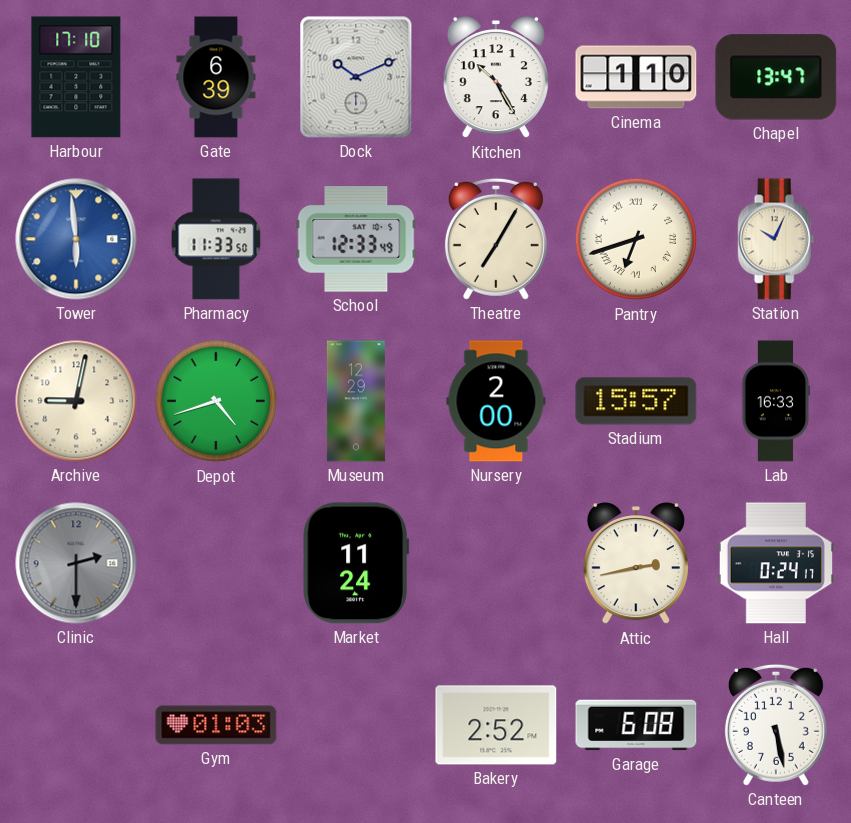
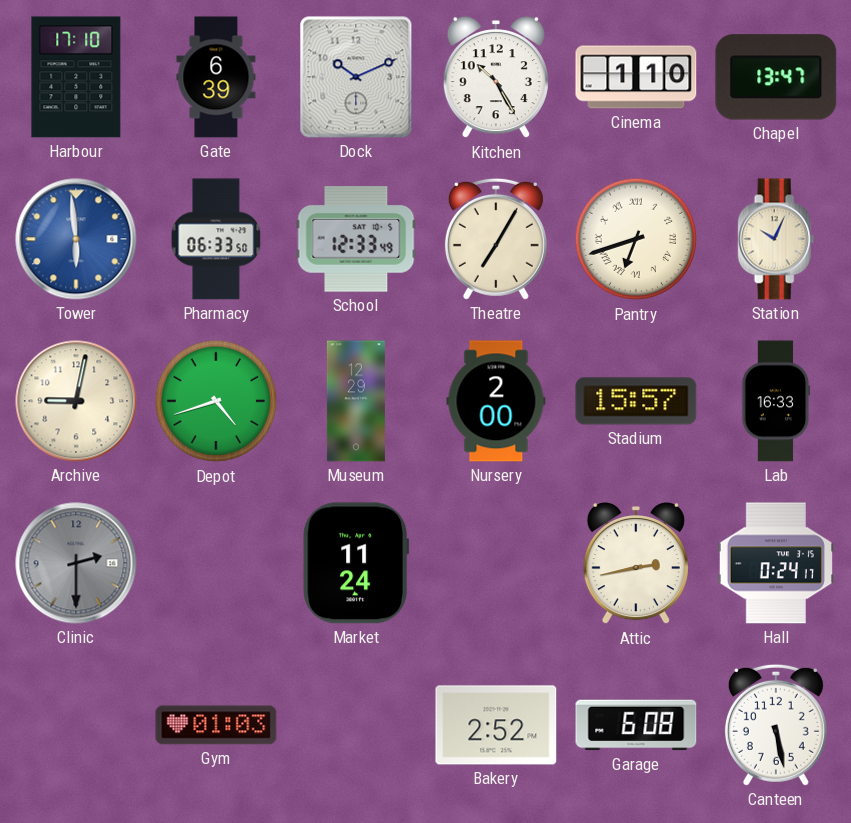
Pharmacy: 11:33 -> 06:33 (216, 239)
